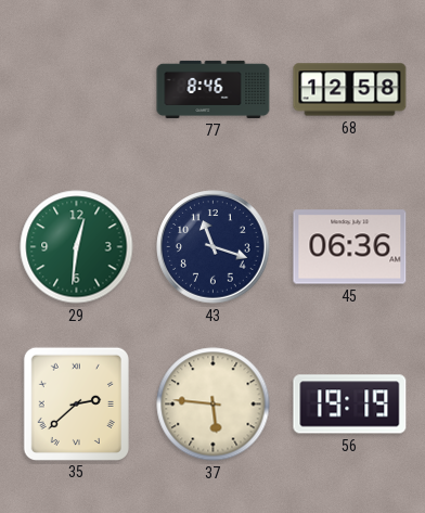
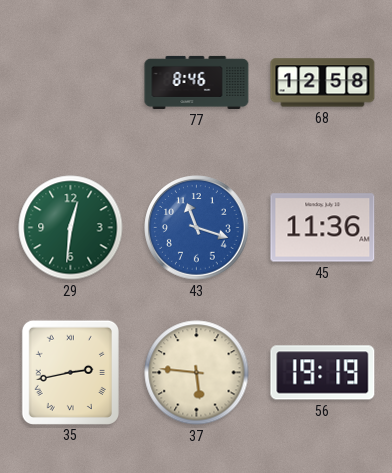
43 dial: navy -> blue (197, 228)
45: 06:36 -> 11:36 (323, 228)
35: 2:38 -> 2:43 (70, 372)
